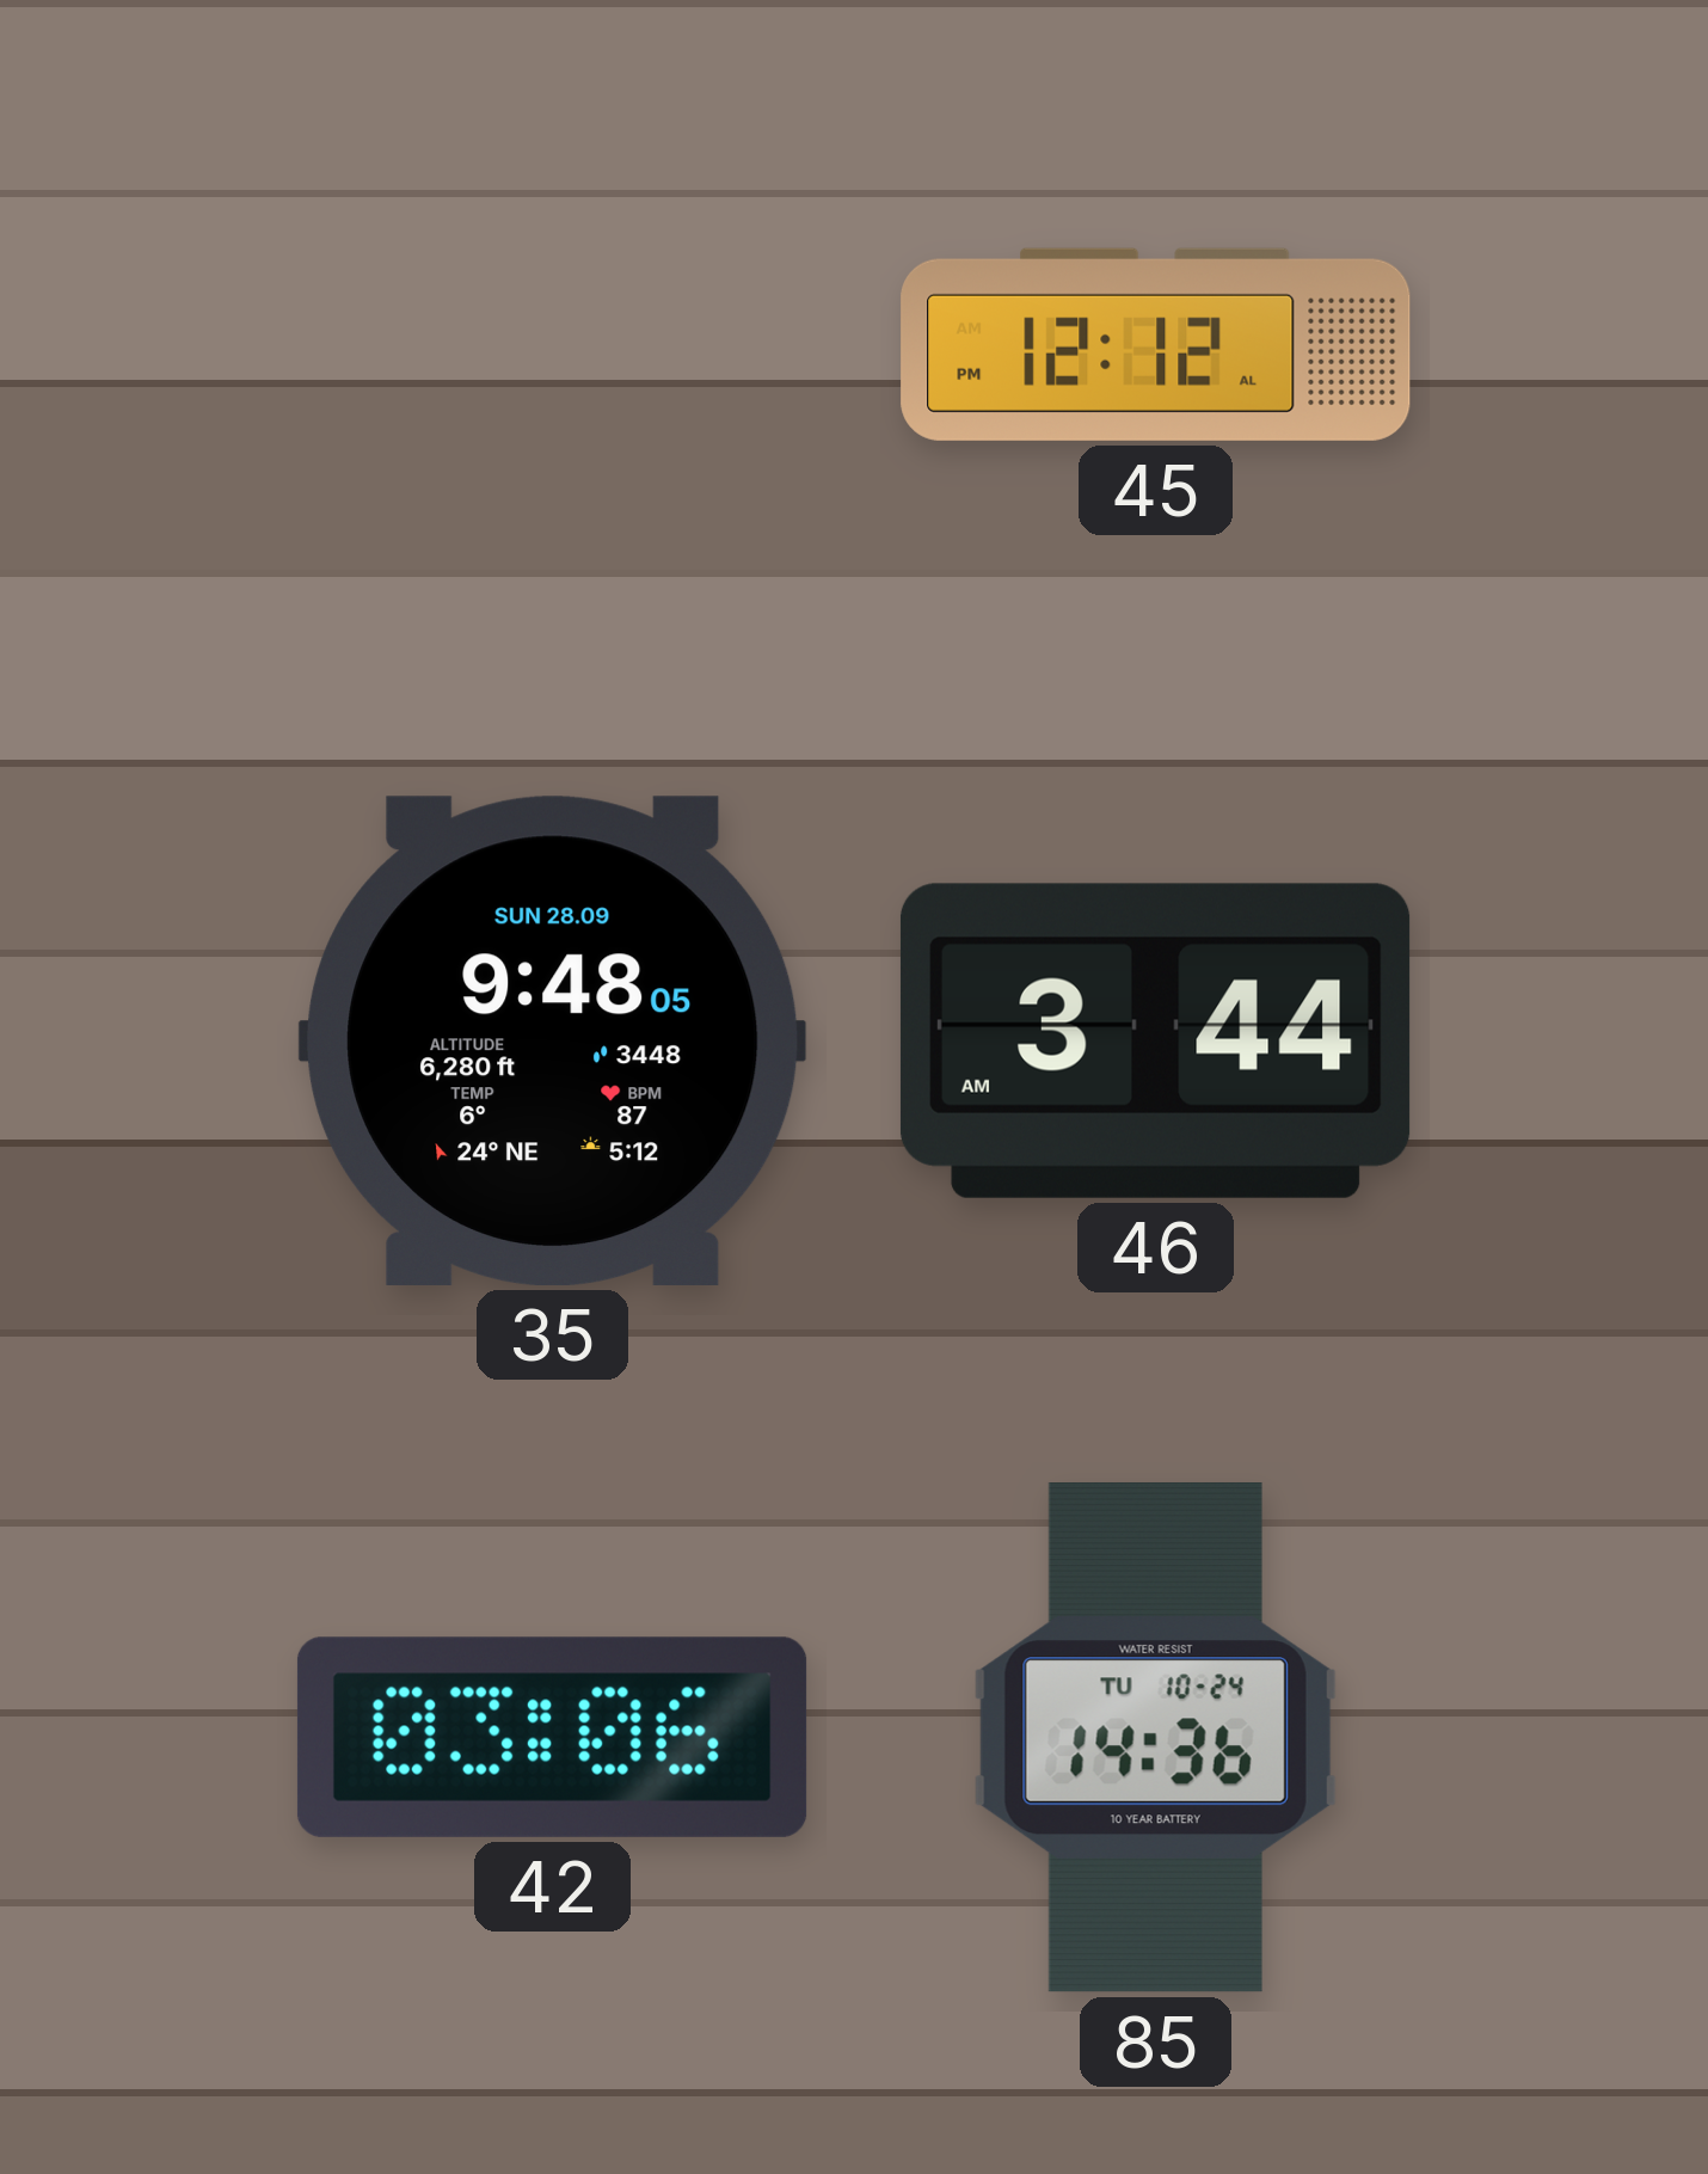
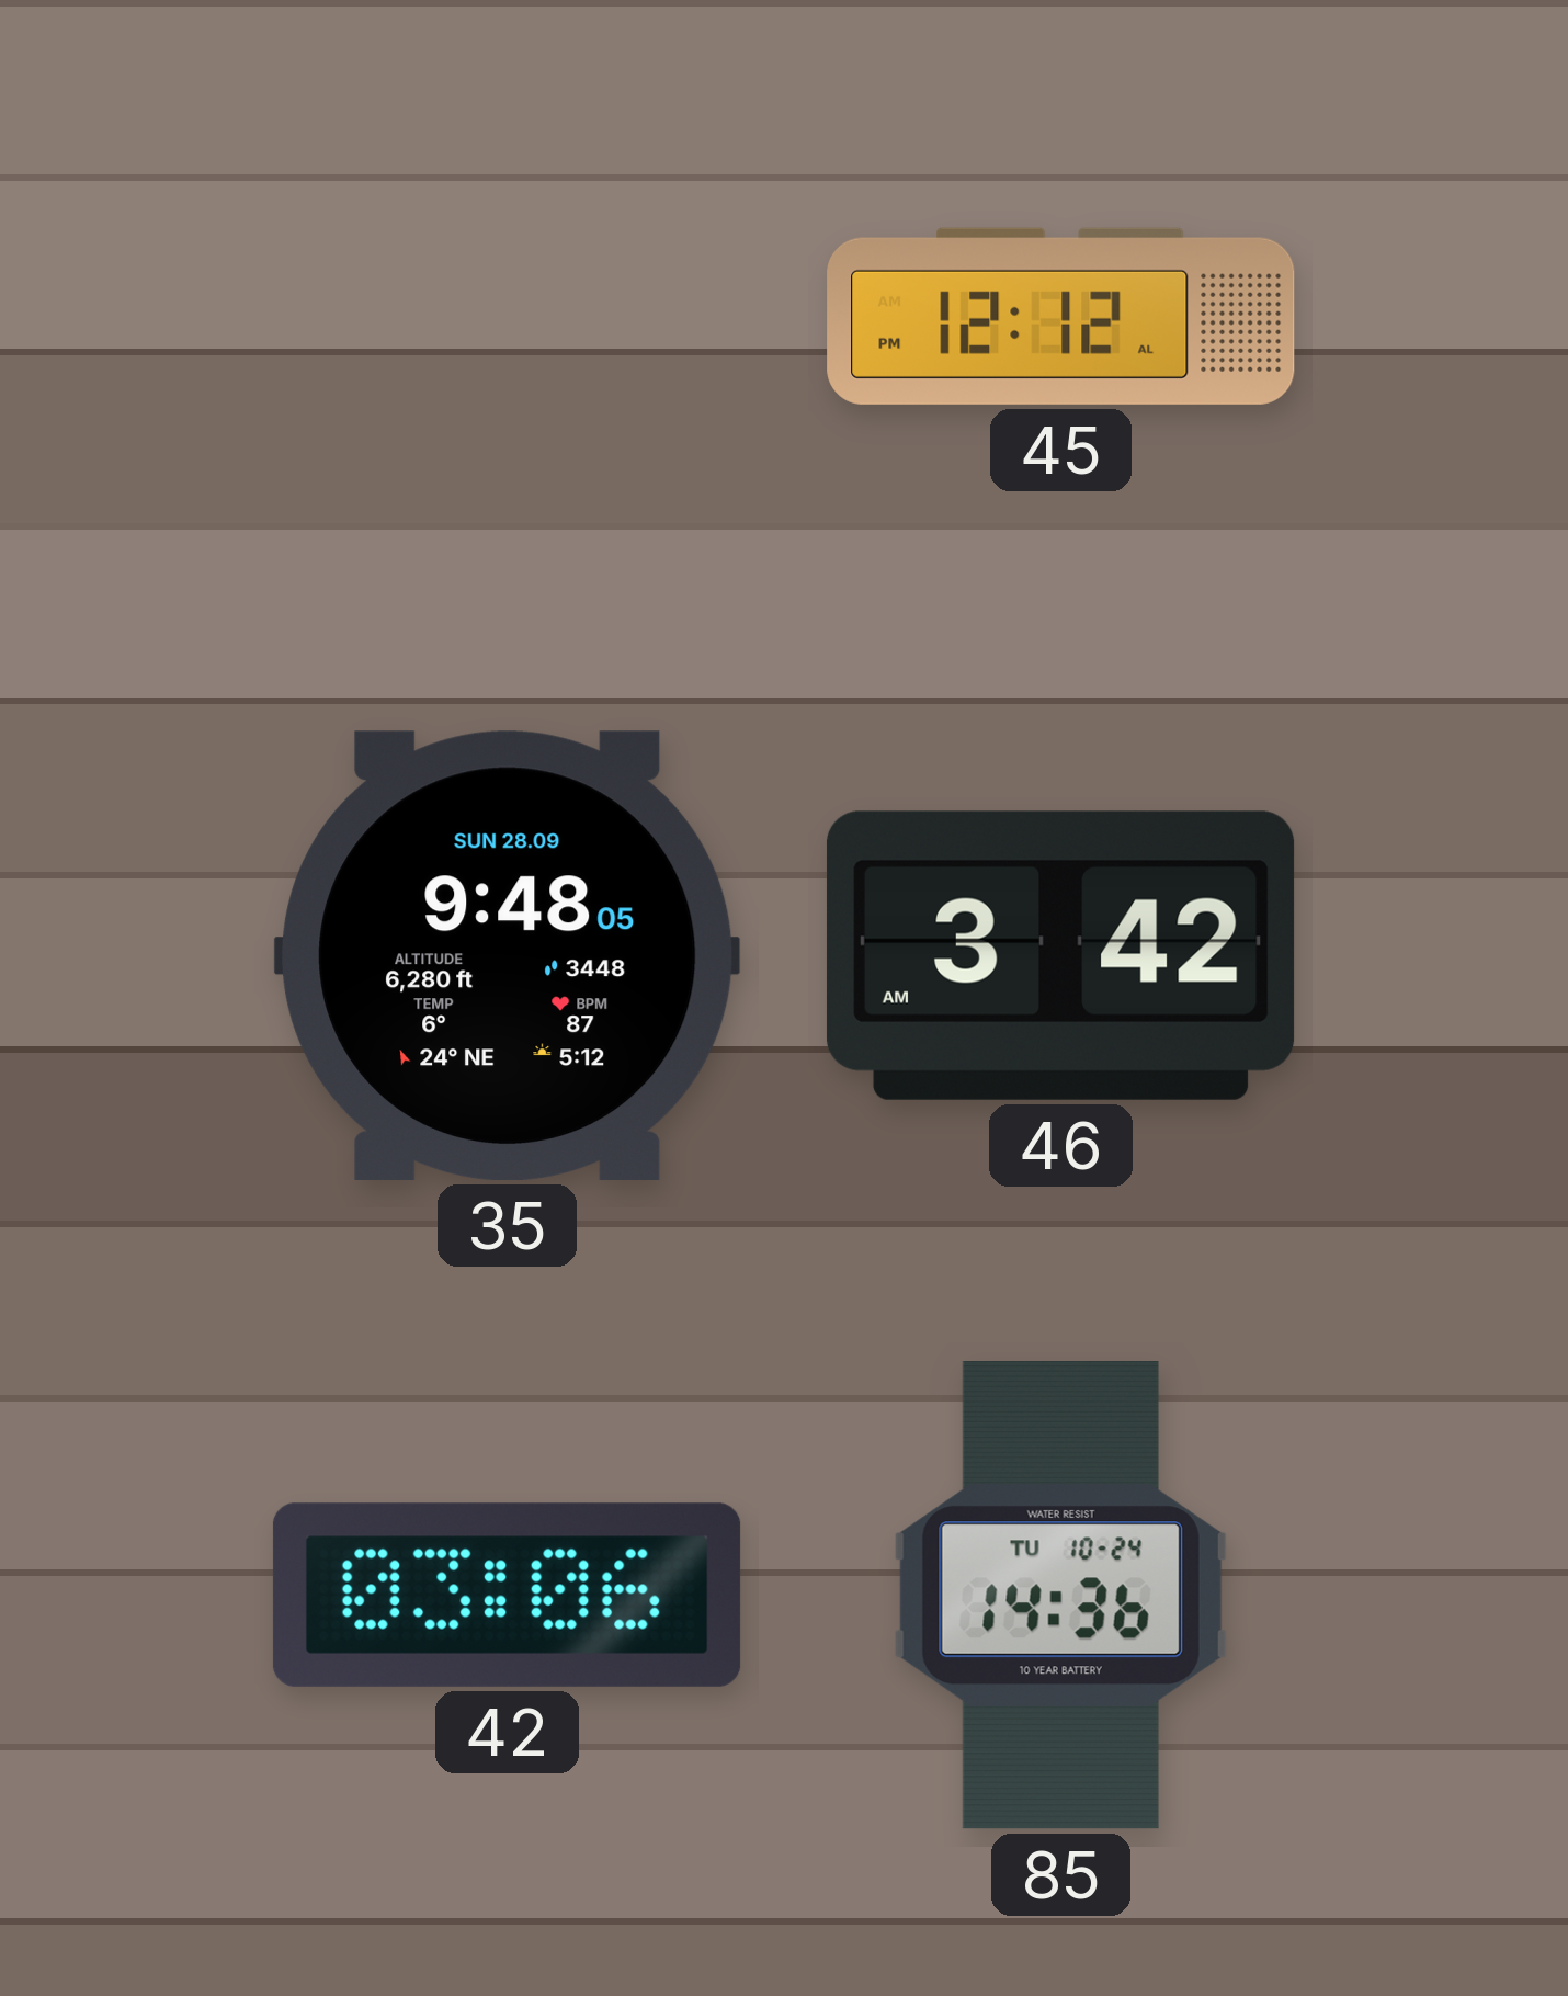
46: 3:44 -> 3:42 (1060, 955)
